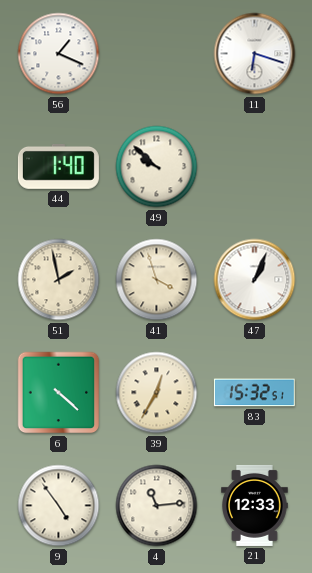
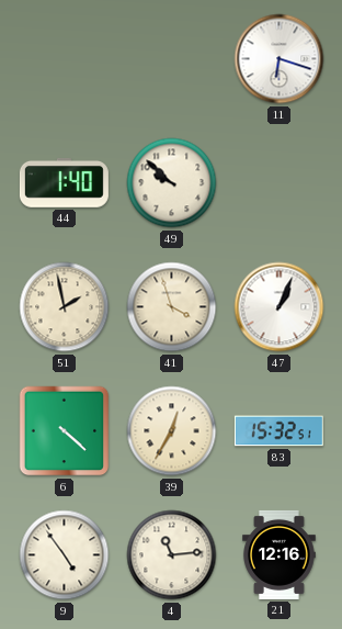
56: 1:19 -> none (59, 54)
21: 12:33 -> 12:16 (280, 554)
